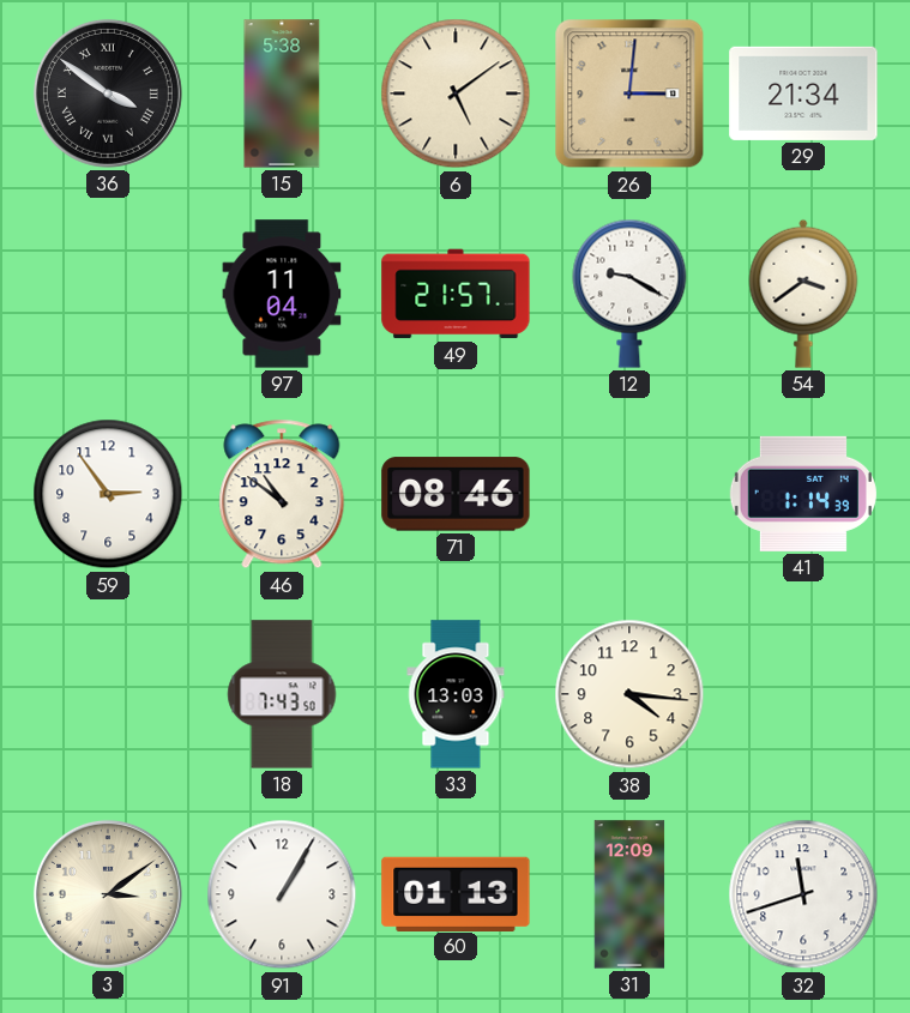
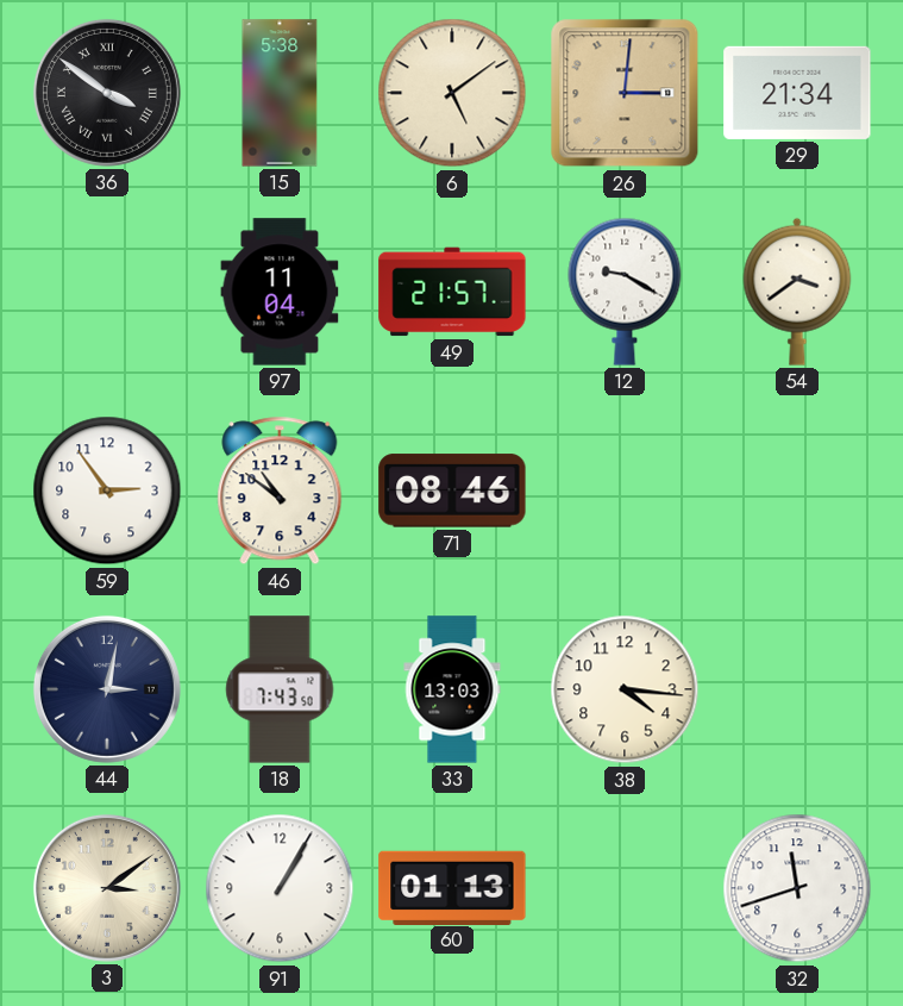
41: 1:14 -> none (803, 494)
44: none -> 3:02 (107, 689)
31: 12:09 -> none (629, 894)
